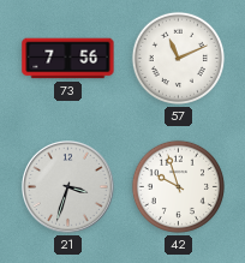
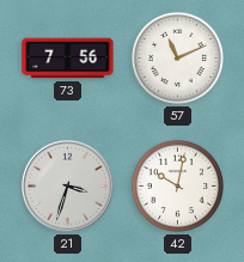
42: 9:57 -> 10:02 (177, 185)
